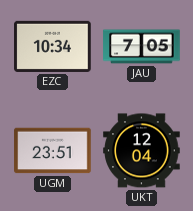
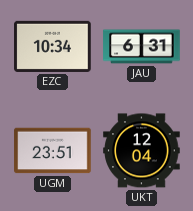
JAU: 7:05 -> 6:31 (142, 47)
